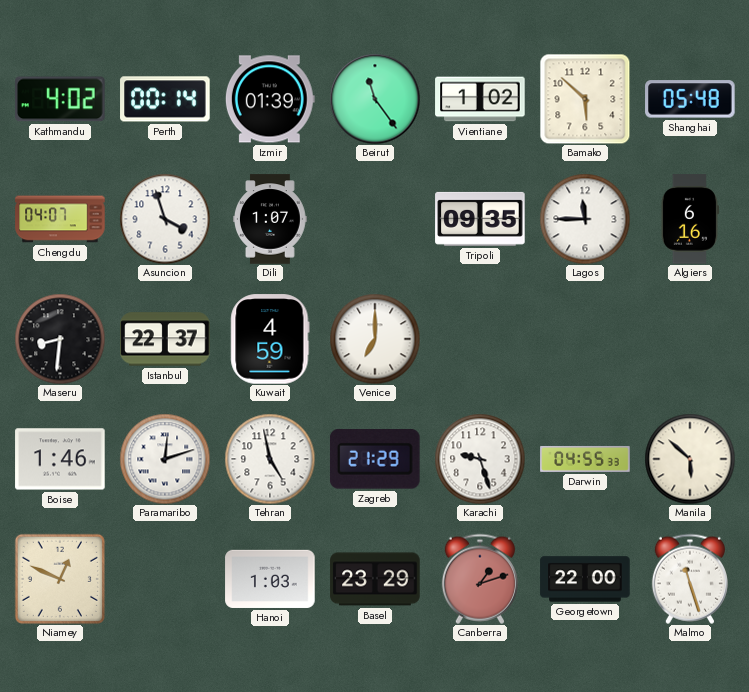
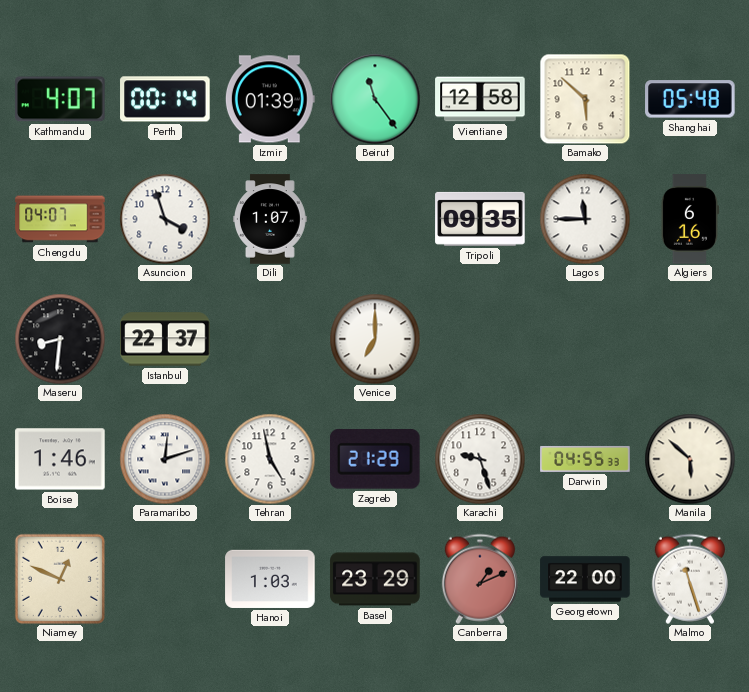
Kathmandu: 4:02 -> 4:07 (61, 99)
Vientiane: 1:02 -> 12:58 (480, 99)
Kuwait: 4:59 -> none (270, 339)
Canberra: 1:12 -> 1:11 (480, 579)
